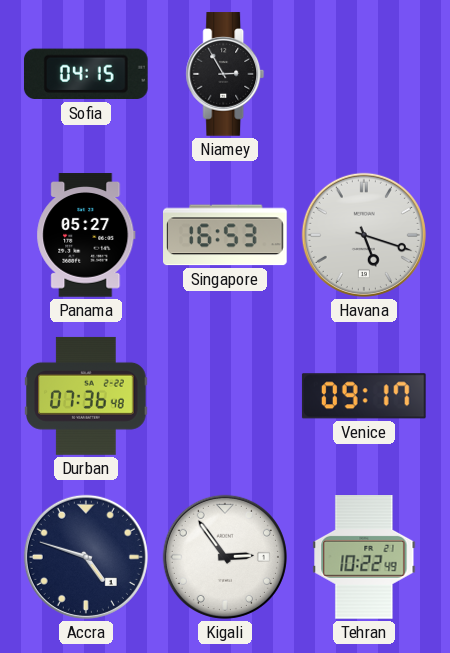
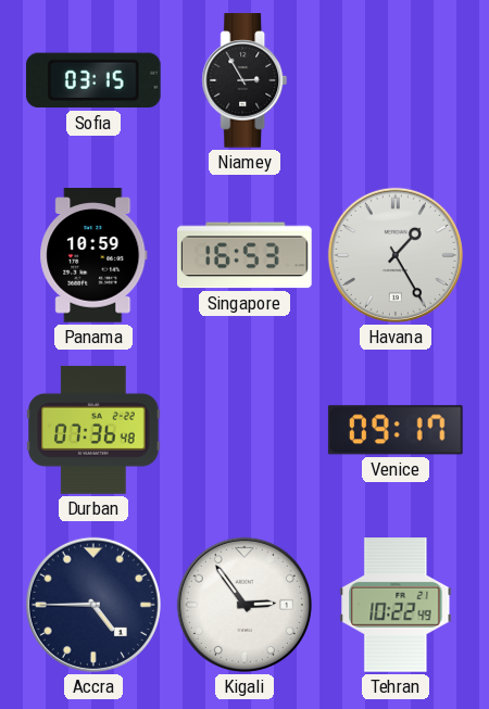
Sofia: 04:15 -> 03:15 (93, 80)
Panama: 05:27 -> 10:59 (93, 255)
Havana: 5:18 -> 1:25 (396, 255)
Accra: 4:48 -> 4:45 (93, 605)
